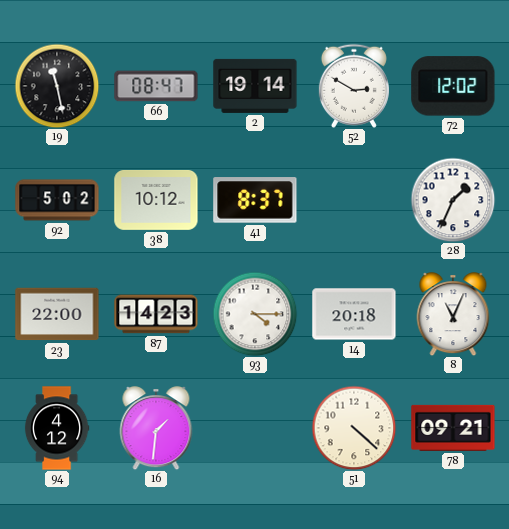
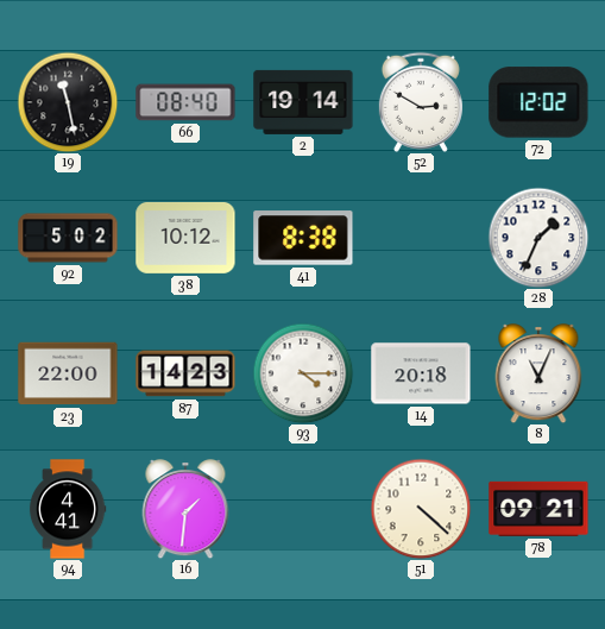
66: 08:47 -> 08:40 (185, 102)
41: 8:37 -> 8:38 (303, 238)
94: 4:12 -> 4:41 (68, 509)
